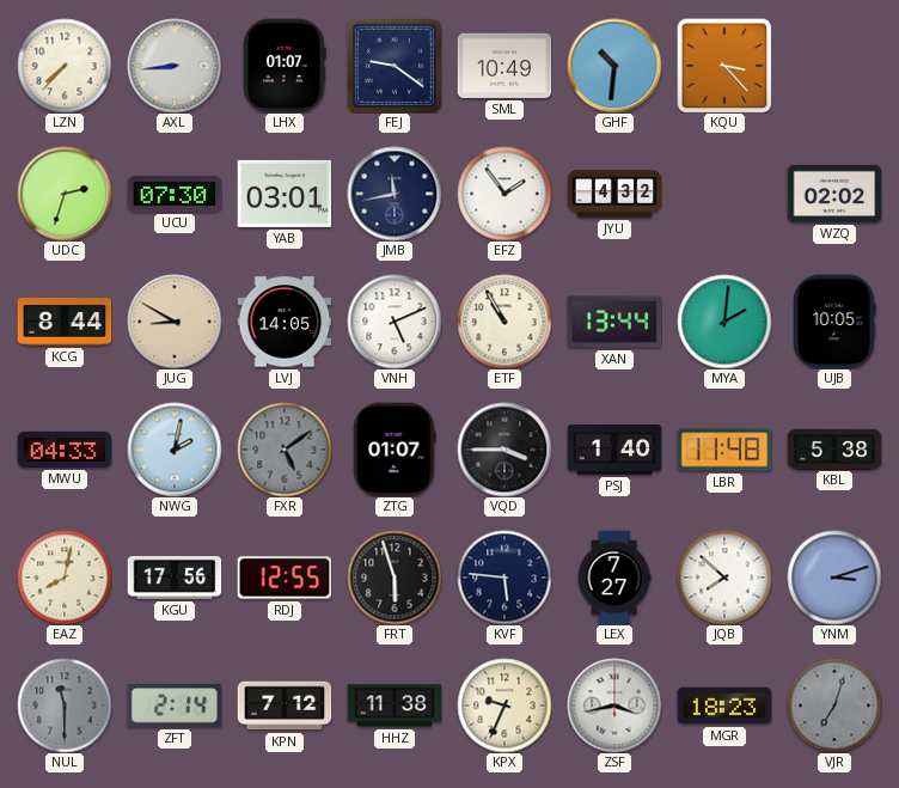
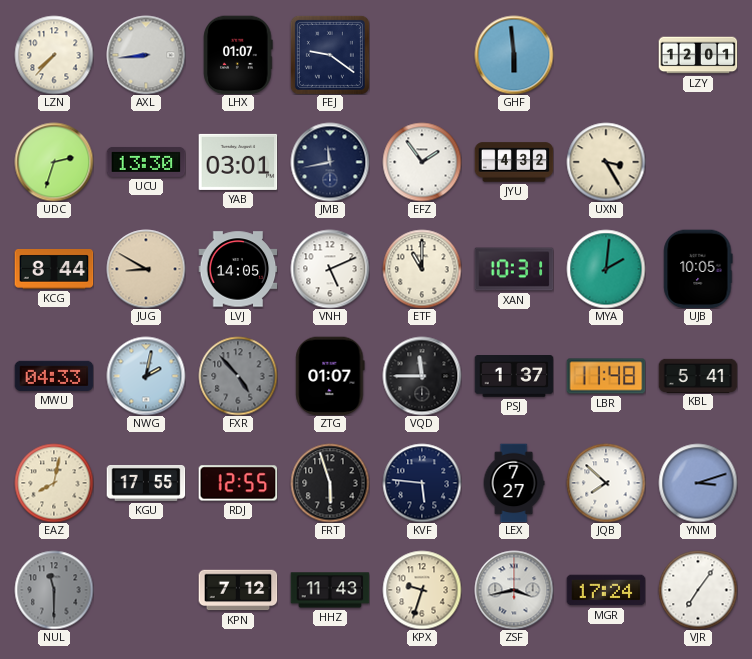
SML: 10:49 -> none (504, 66)
GHF: 10:31 -> 5:59 (514, 55)
KQU: 3:23 -> none (724, 66)
LZY: none -> 12:01 (698, 55)
UCU: 07:30 -> 13:30 (146, 162)
UXN: none -> 3:25 (606, 162)
WZQ: 02:02 -> none (834, 194)
ETF: 10:55 -> 11:00 (422, 269)
XAN: 13:44 -> 10:31 (514, 269)
FXR: 5:09 -> 4:53 (238, 376)
VQD: 3:45 -> 11:45 (422, 376)
PSJ: 1:40 -> 1:37 (514, 376)
KBL: 5:38 -> 5:41 (698, 375)
KGU: 17:56 -> 17:55 (146, 484)
ZFT: 2:14 -> none (175, 705)
HHZ: 11:38 -> 11:43 (330, 590)
KPX: 9:34 -> 9:33 (422, 590)
MGR: 18:23 -> 17:24 (606, 590)
VJR: 7:03 -> 7:06 (698, 590)
VJR dial: grey -> white (698, 590)
